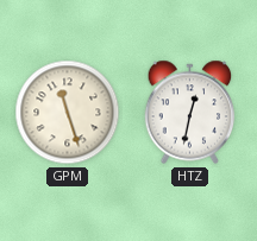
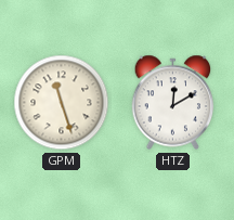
HTZ: 12:32 -> 12:10 (173, 103)
